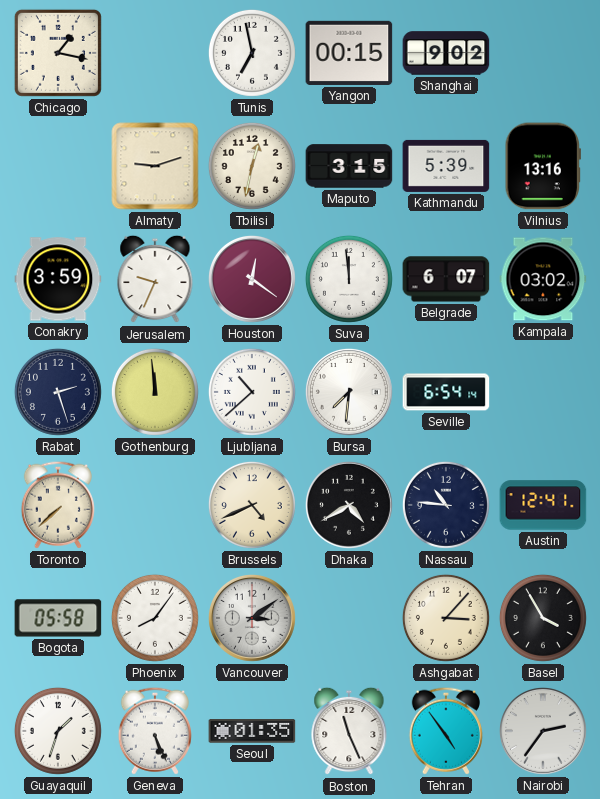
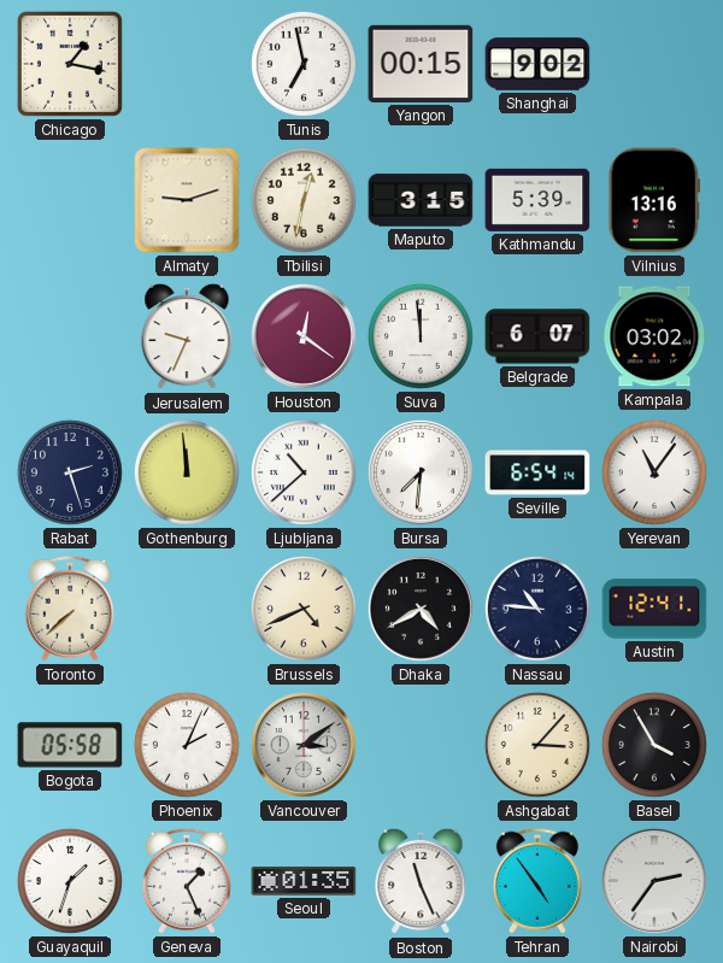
Conakry: 3:59 -> none (58, 279)
Yerevan: none -> 11:06 (654, 472)
Phoenix: 8:06 -> 2:04 (187, 745)
Geneva: 5:26 -> 1:26 (187, 881)
